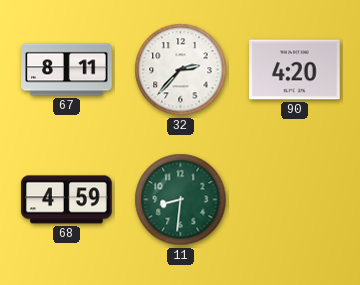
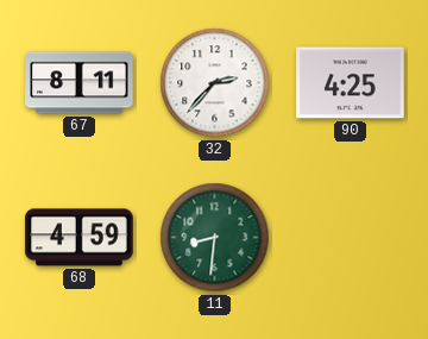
90: 4:20 -> 4:25 (351, 83)
